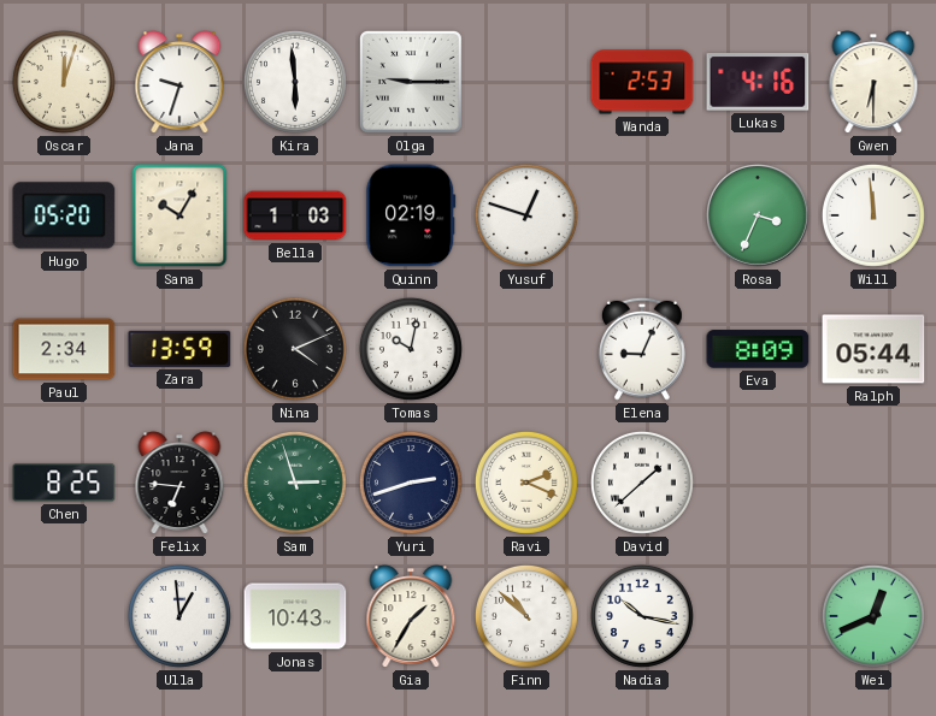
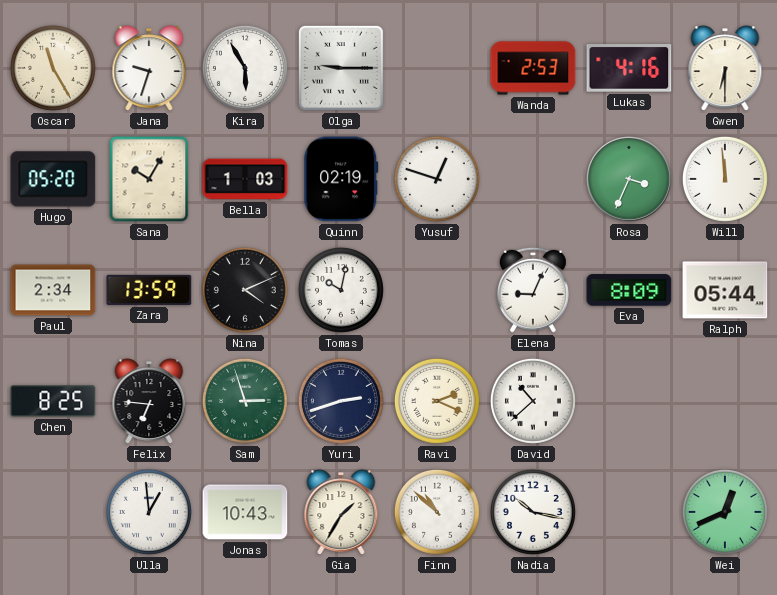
Oscar: 12:03 -> 11:25 (53, 68)
Kira: 5:59 -> 5:55 (245, 68)
David: 1:38 -> 10:38 (533, 401)
